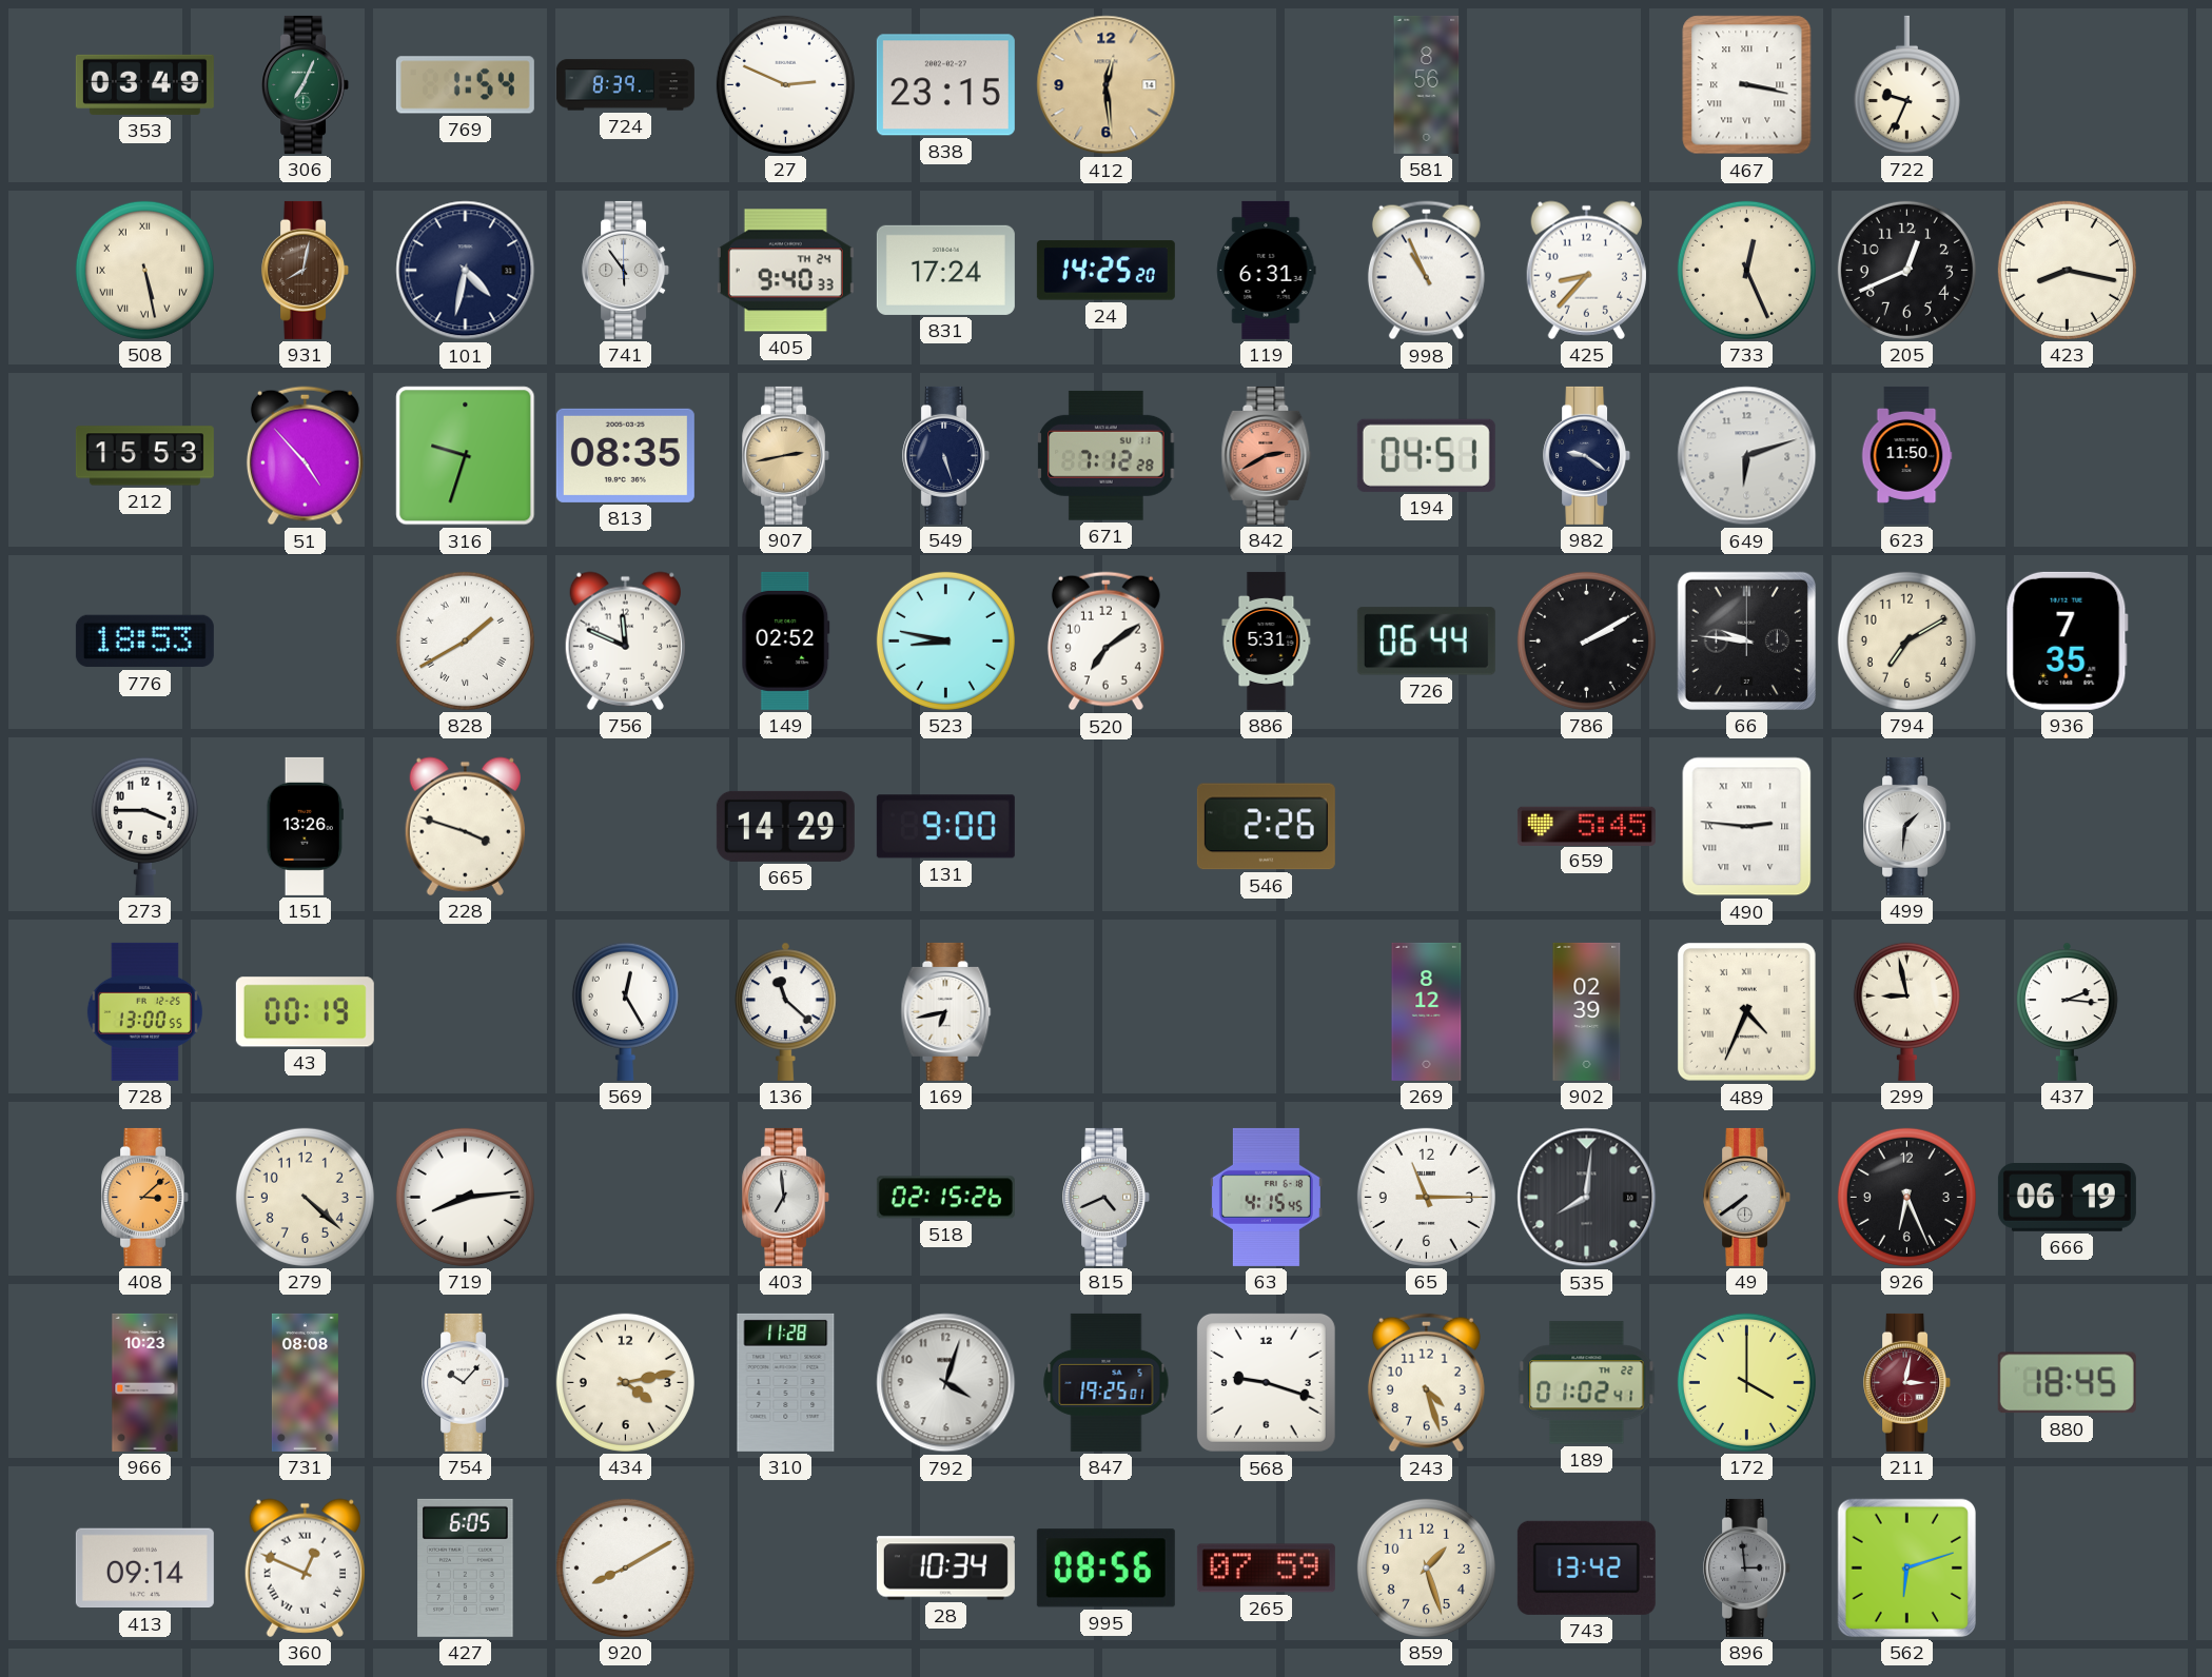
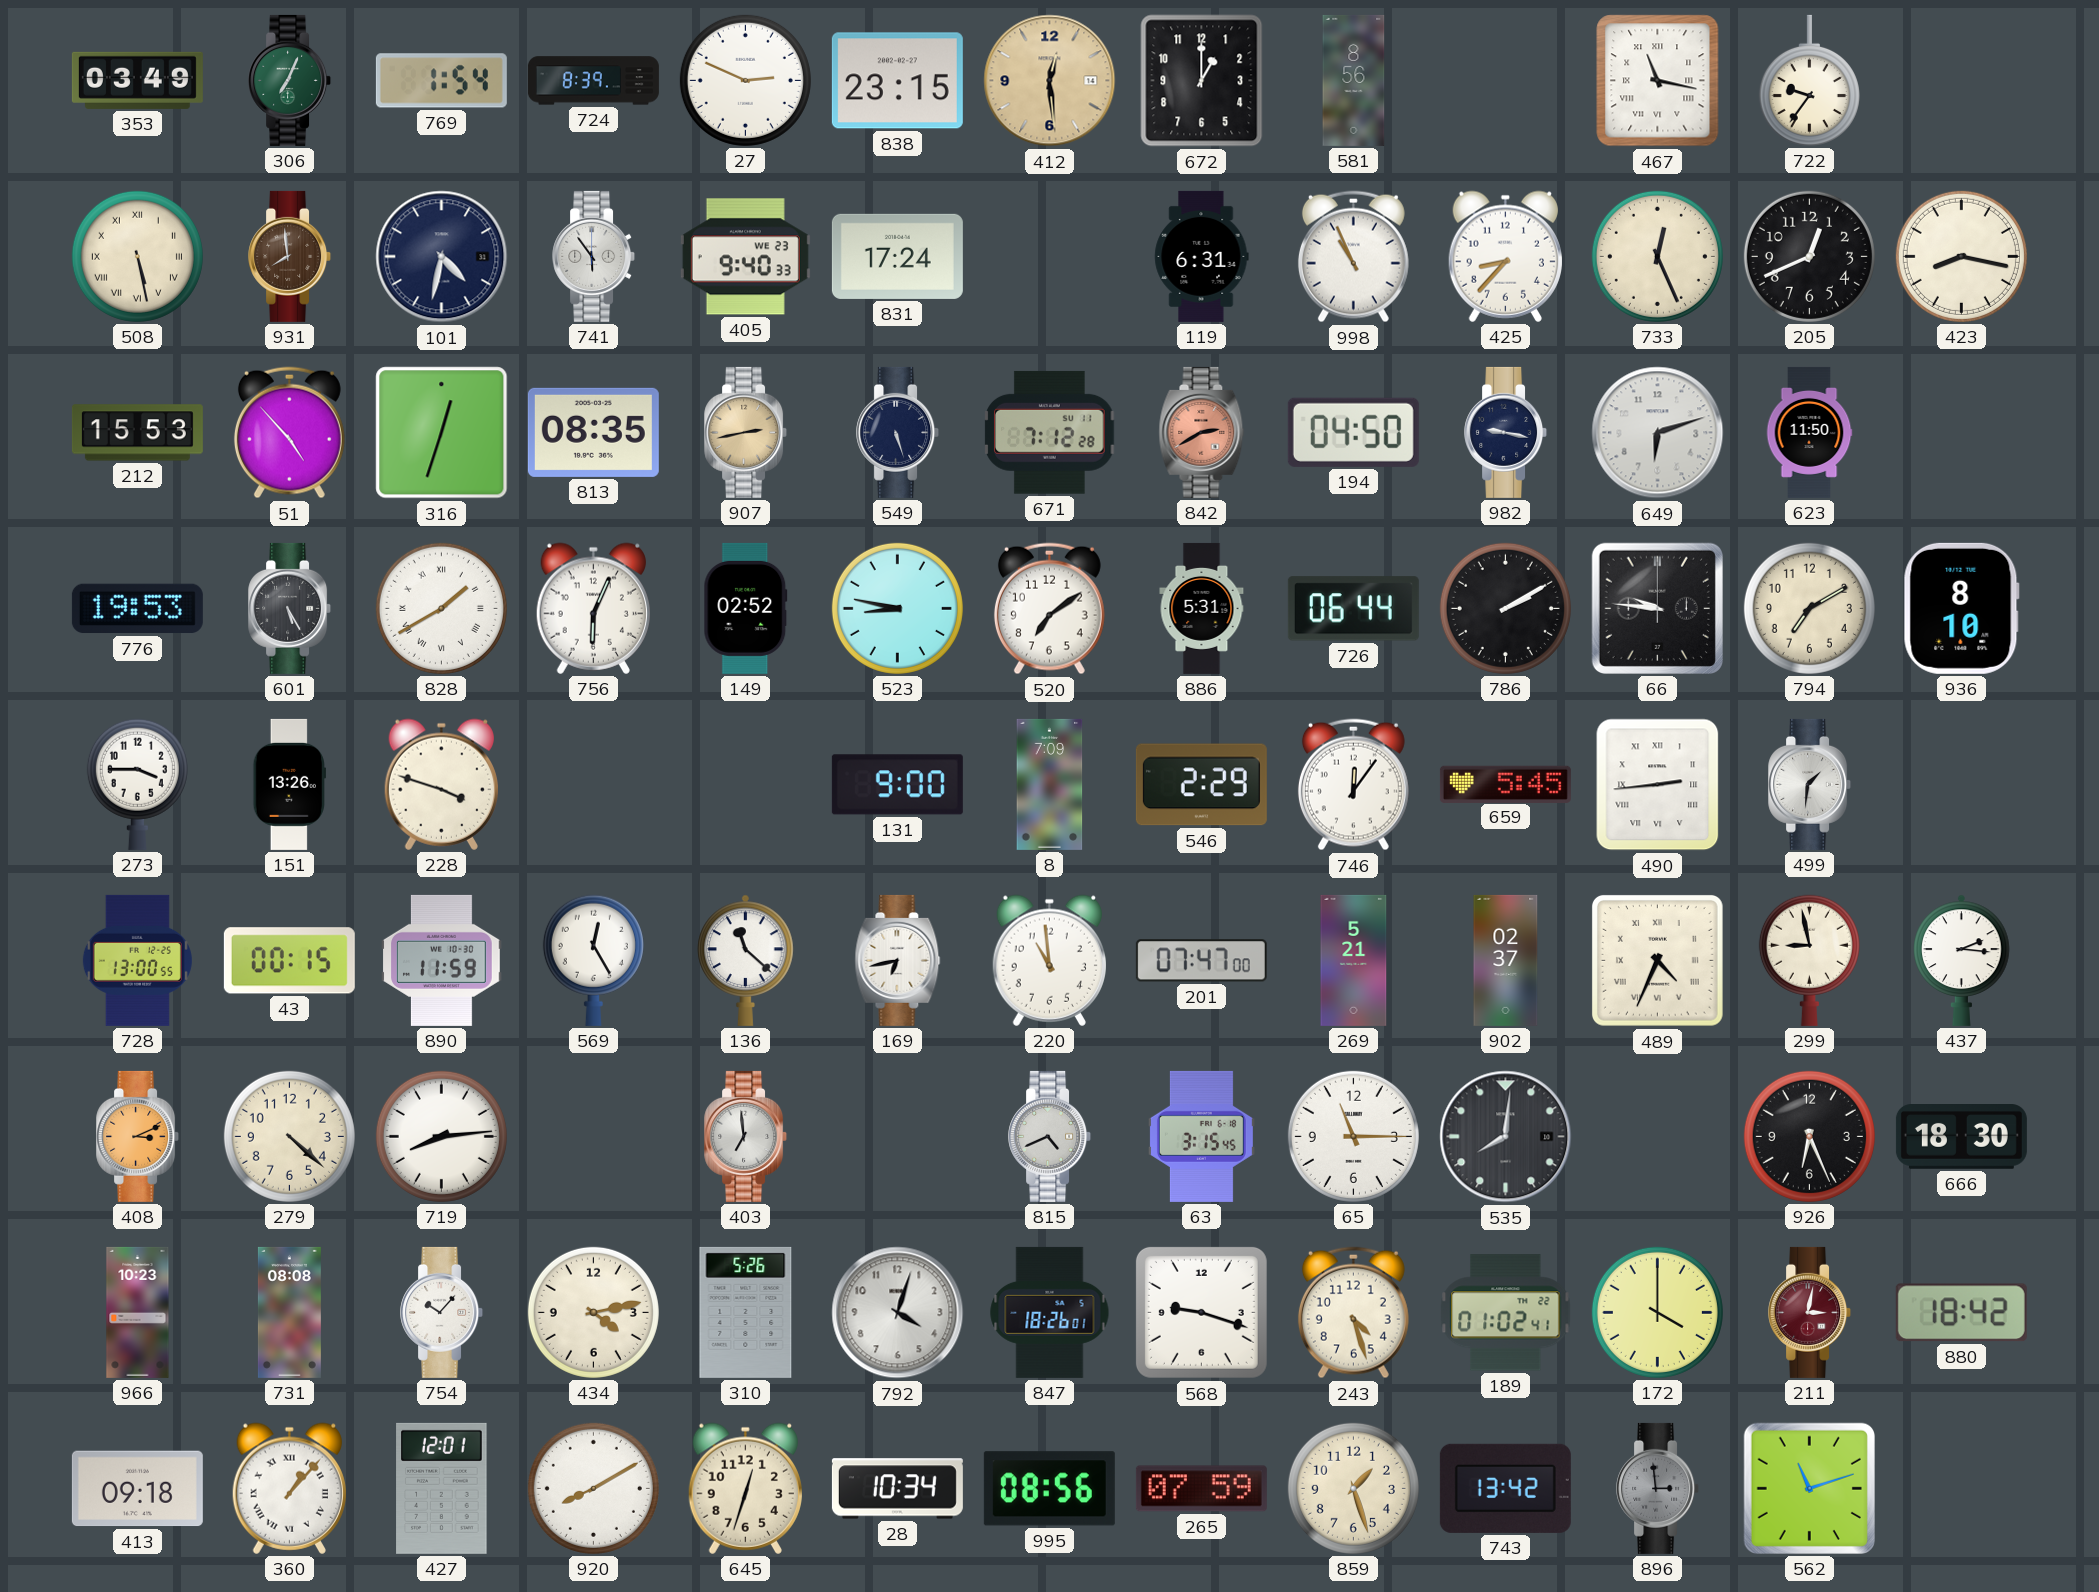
672: none -> 1:00 (1202, 81)
467: 3:17 -> 11:17 (1658, 81)
722: 9:34 -> 9:36 (1809, 80)
931: 8:02 -> 7:59 (290, 256)
405 date: TH 24 -> WE 23 (745, 257)
24: 14:25 -> none (1105, 271)
316: 9:33 -> 12:33 (442, 433)
194: 04:51 -> 04:50 (1353, 432)
982: 9:21 -> 9:17 (1506, 432)
776: 18:53 -> 19:53 (137, 609)
601: none -> 5:25 (290, 608)
756: 11:49 -> 6:04 (593, 608)
936: 7:35 -> 8:10 (1961, 608)
665: 14:29 -> none (785, 826)
8: none -> 7:09 (1050, 784)
546: 2:26 -> 2:29 (1201, 785)
746: none -> 12:06 (1353, 785)
490: 2:46 -> 2:44 (1658, 785)
43: 00:19 -> 00:15 (289, 961)
890: none -> 11:59 (442, 960)
220: none -> 10:59 (1049, 960)
201: none -> 07:47 (1201, 961)
269: 8:12 -> 5:21 (1354, 960)
902: 02:39 -> 02:37 (1506, 960)
408: 3:08 -> 3:11 (138, 1136)
518: 02:15 -> none (945, 1198)
63: 4:15 -> 3:15 (1201, 1136)
49: 7:39 -> none (1747, 1197)
666: 06:19 -> 18:30 (1961, 1137)
310: 11:28 -> 5:26 (746, 1312)
847: 19:25 -> 18:26 (1050, 1312)
880: 18:45 -> 18:42 (1961, 1313)
413: 09:14 -> 09:18 (137, 1489)
360: 12:49 -> 1:07 (289, 1488)
427: 6:05 -> 12:01 (442, 1488)
645: none -> 12:33 (745, 1488)
562: 6:12 -> 11:12 (1809, 1488)
